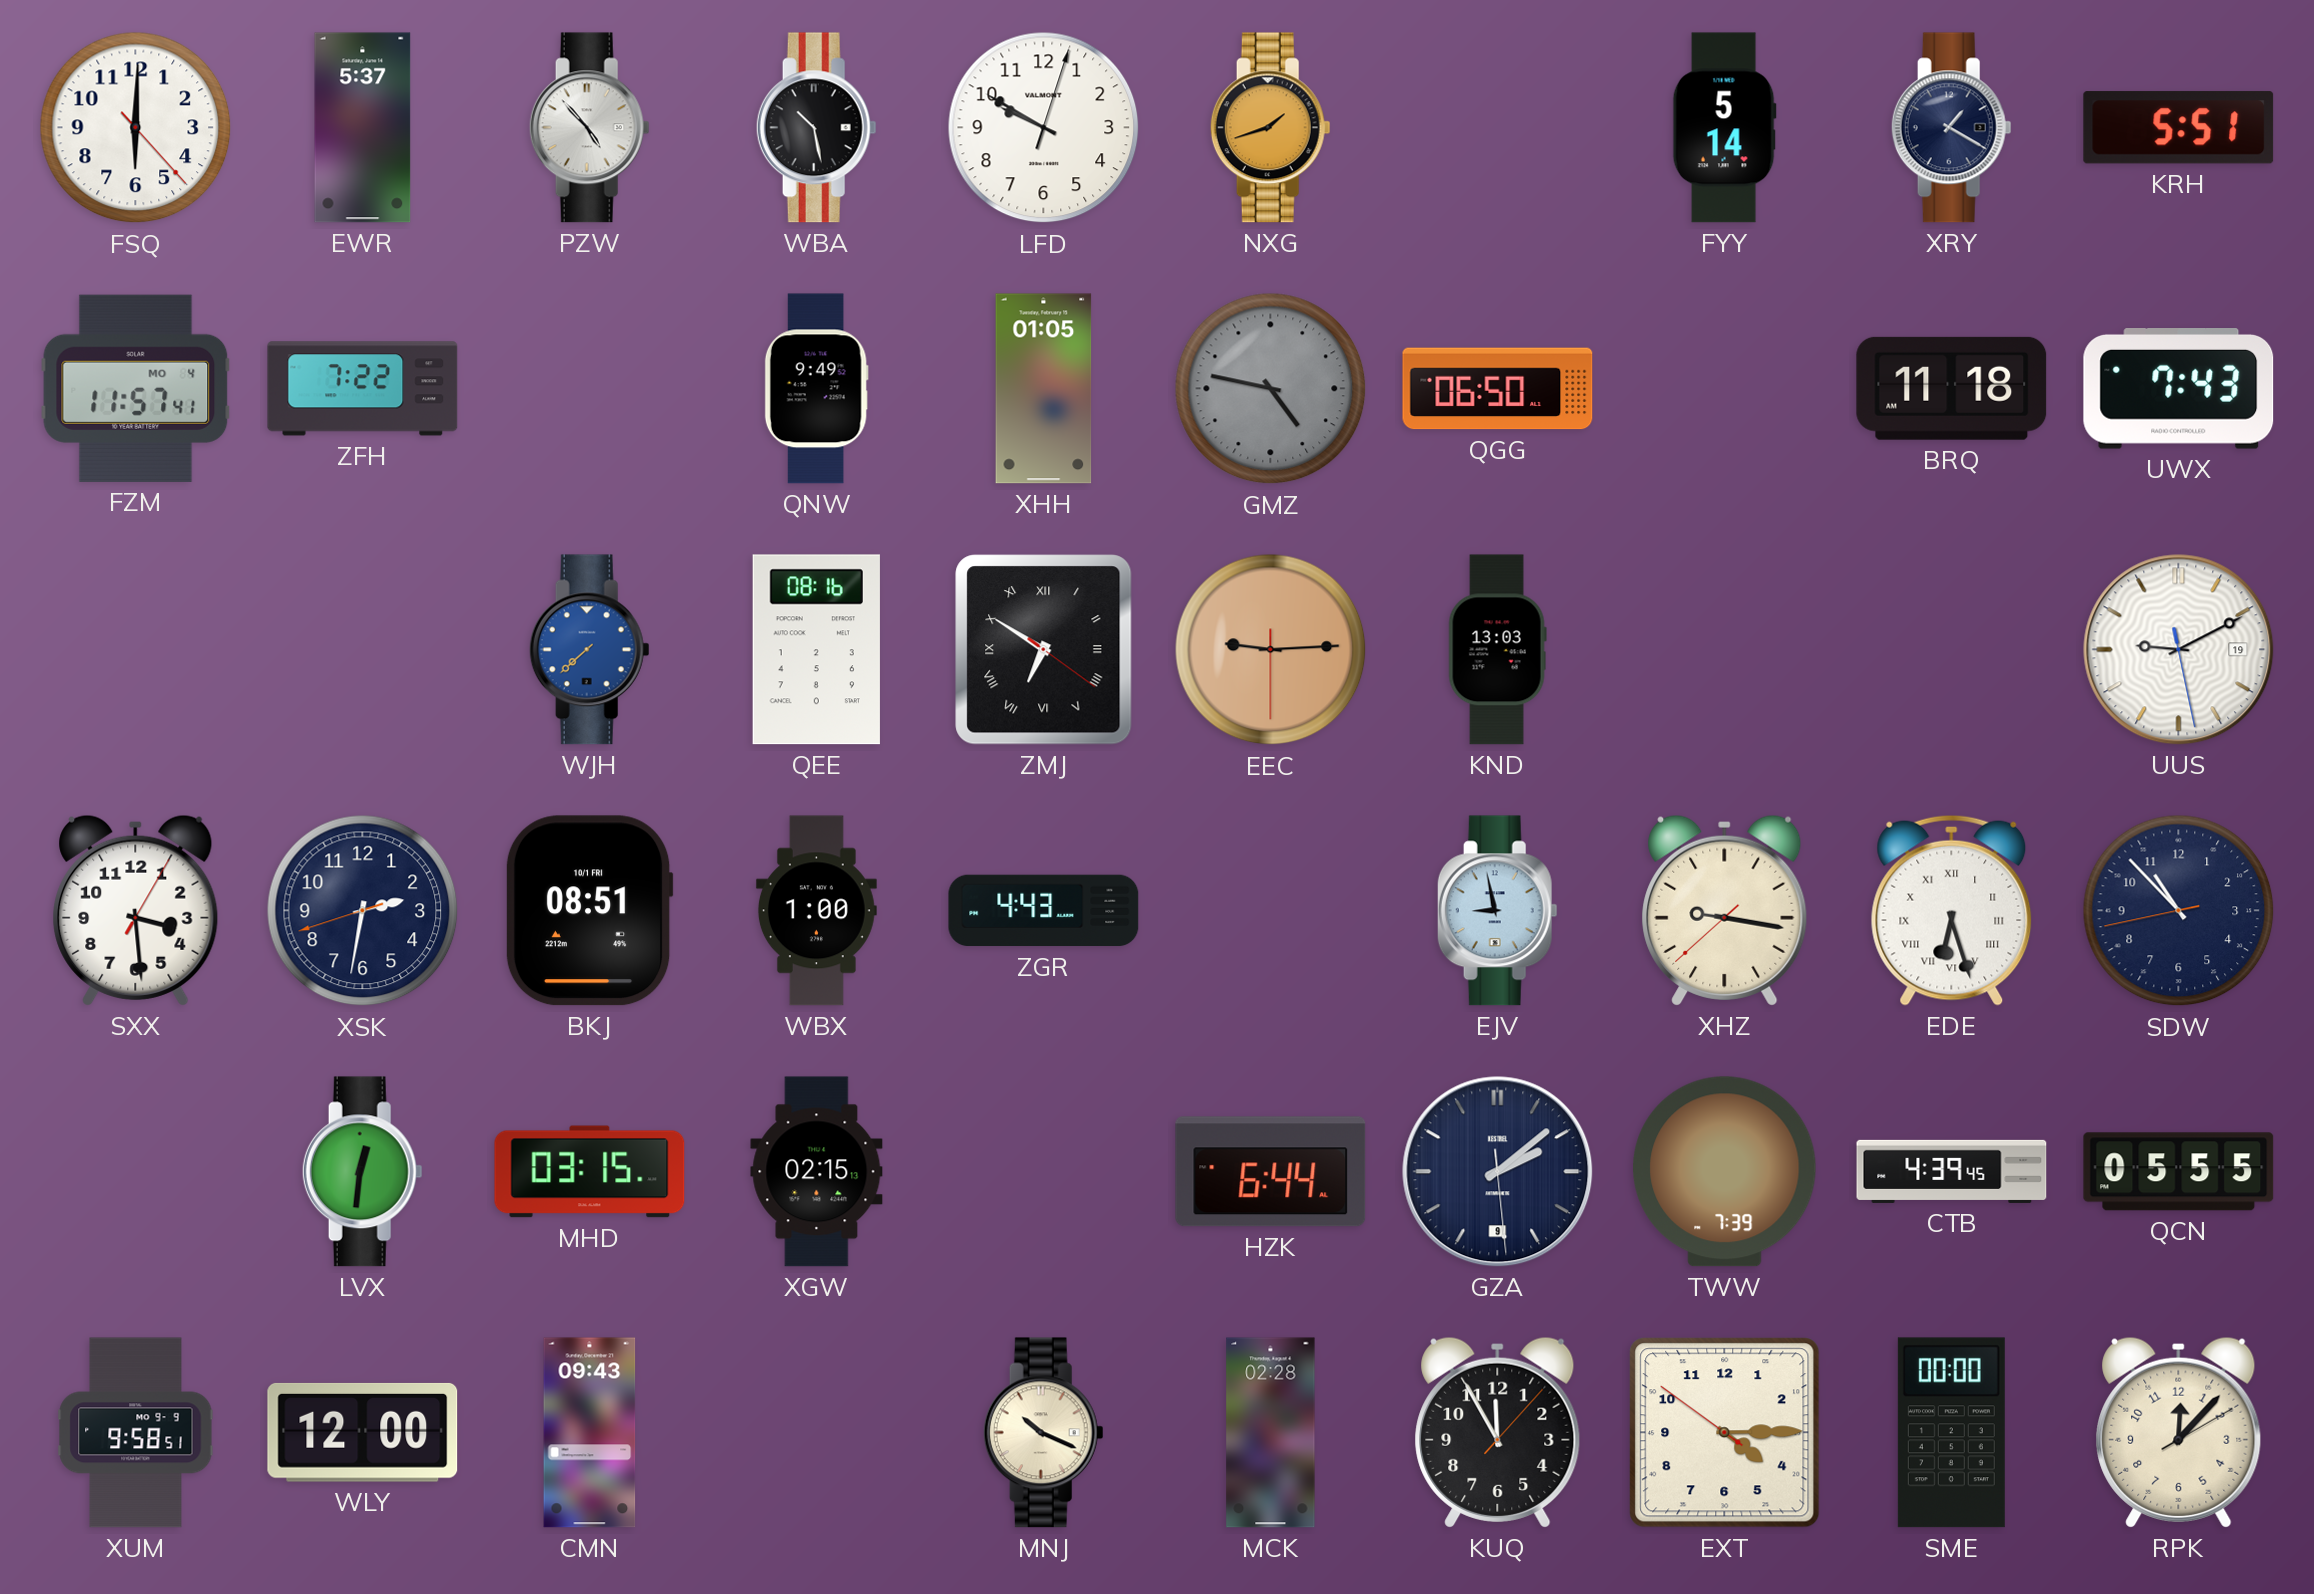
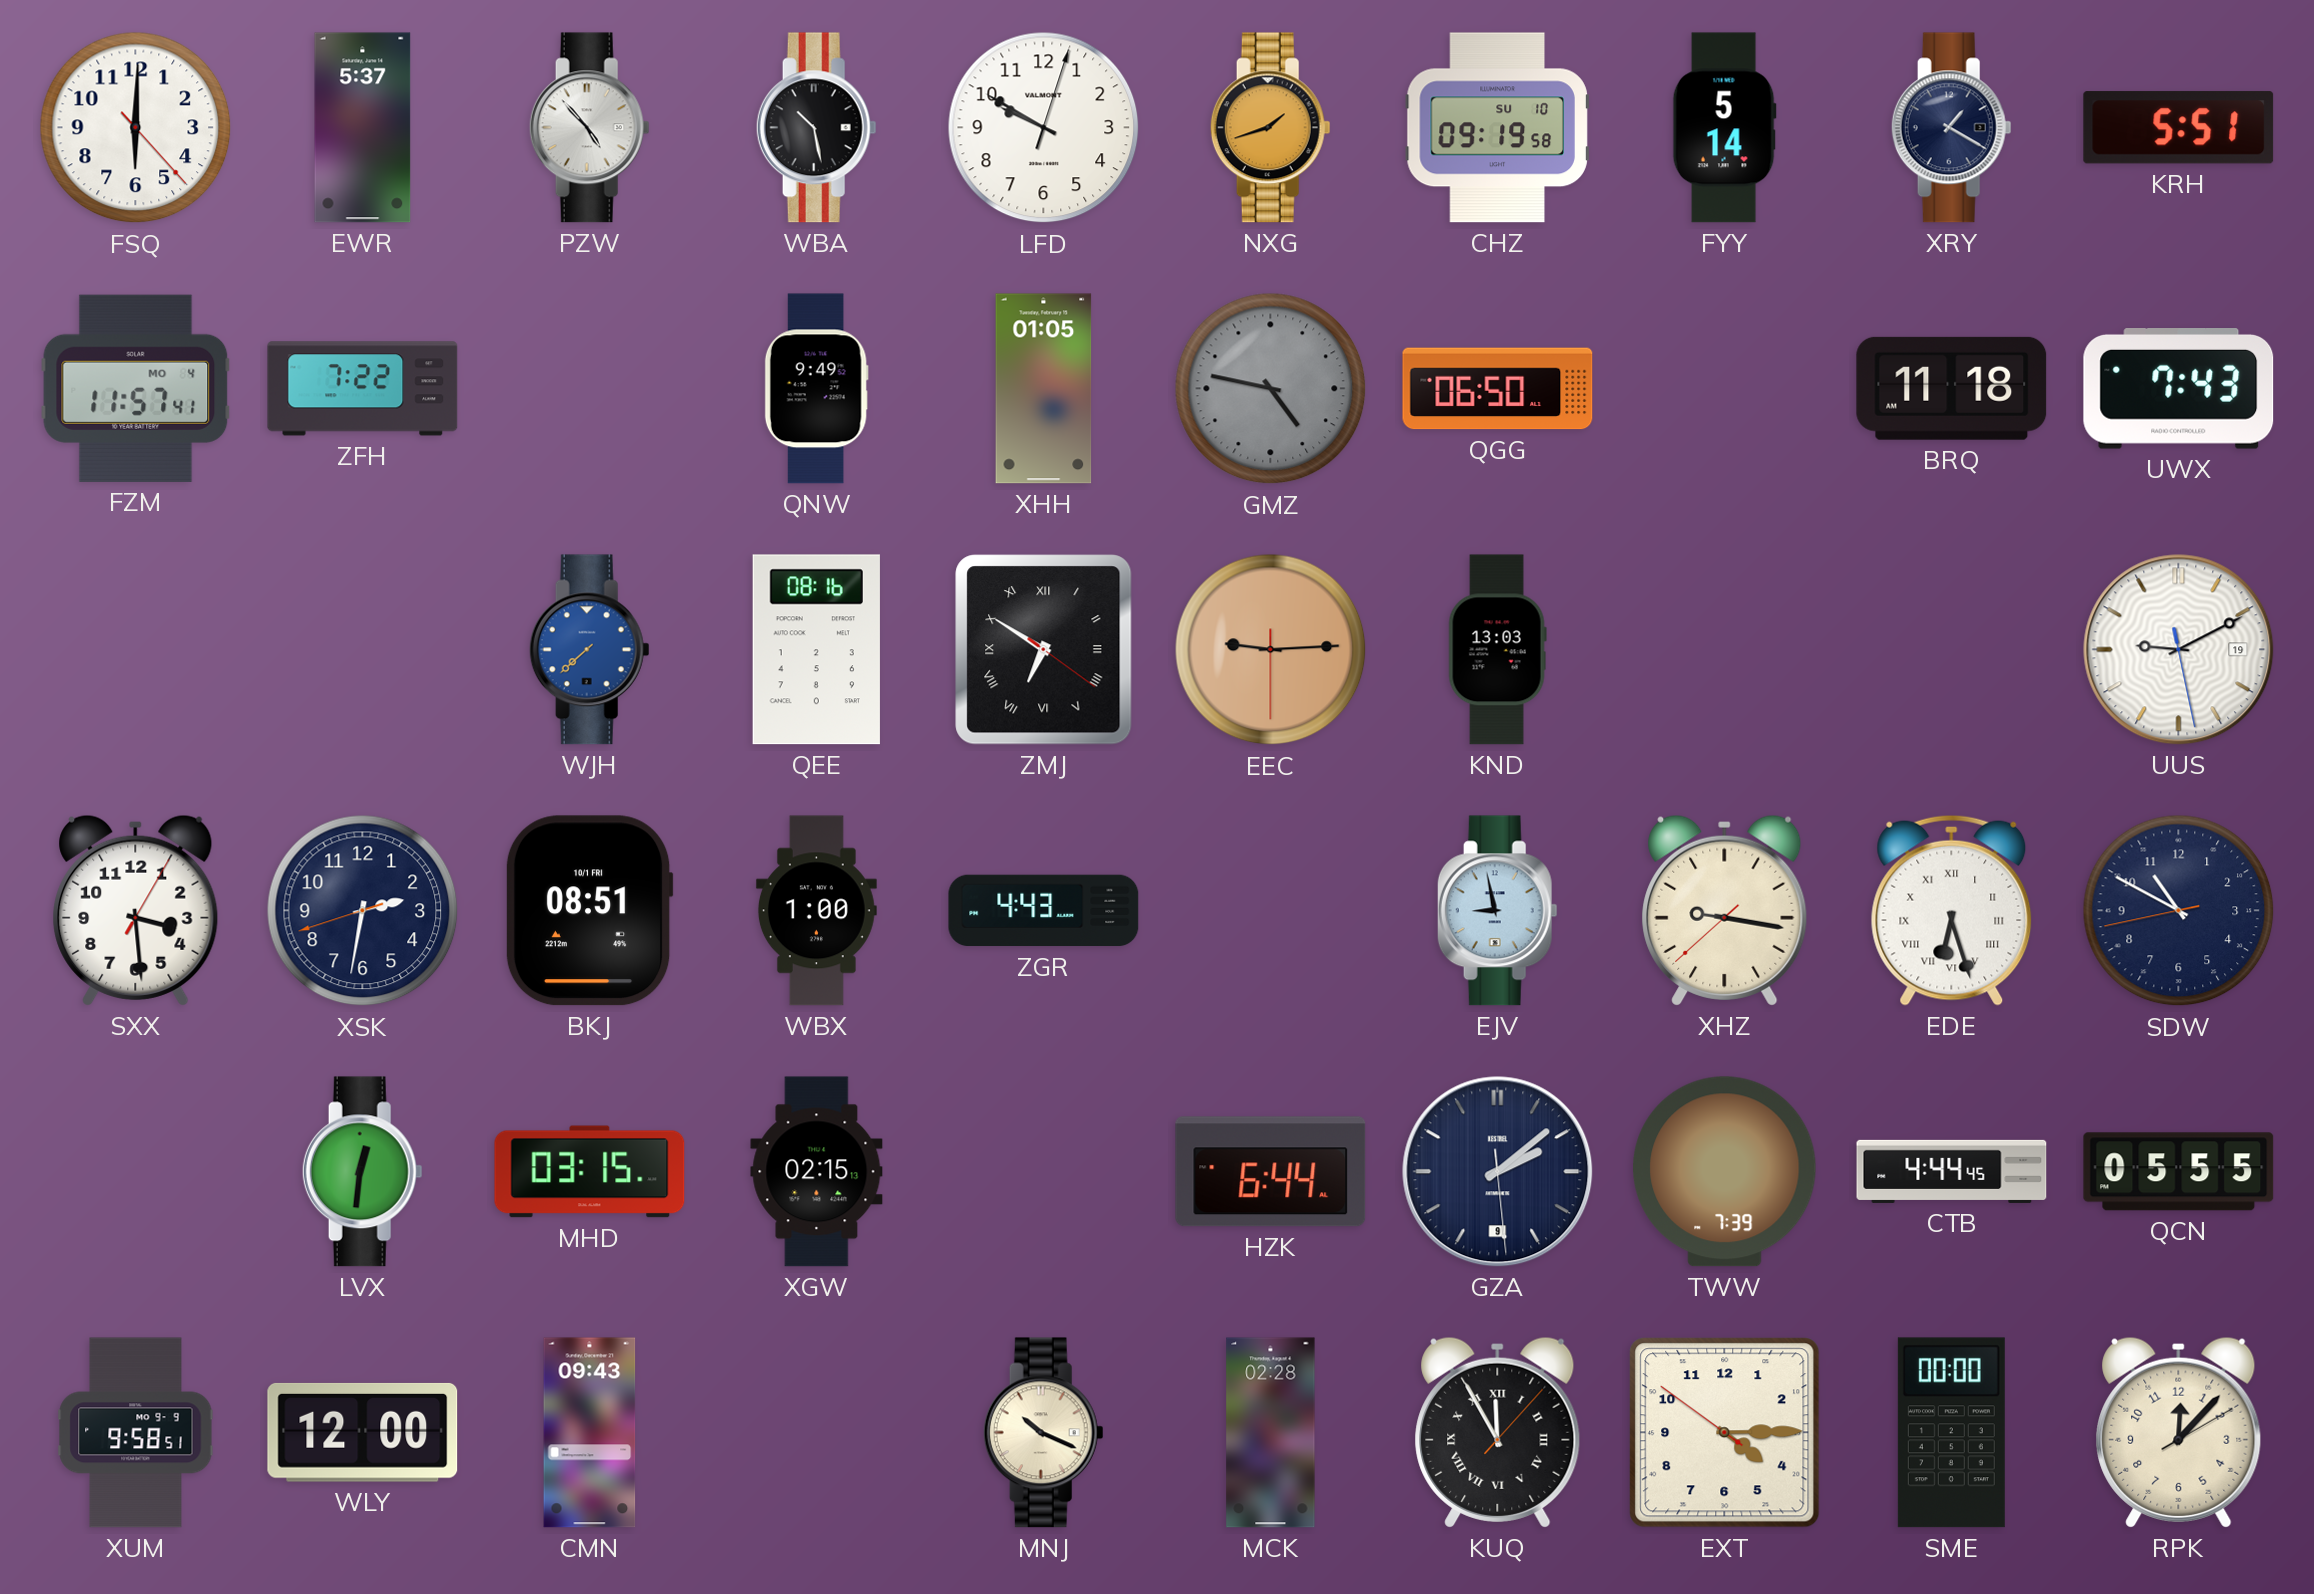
CHZ: none -> 09:19 (1497, 128)
SDW: 10:52 -> 10:49 (2179, 911)
CTB: 4:39 -> 4:44 (1952, 1171)
KUQ numerals: Arabic -> Roman (1498, 1432)
